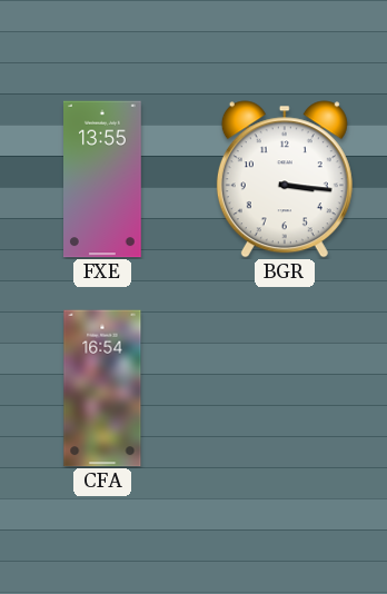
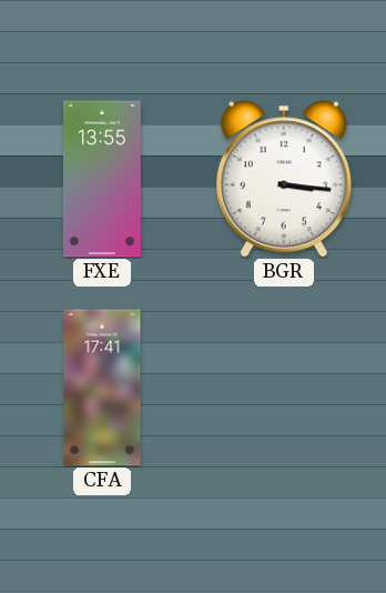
CFA: 16:54 -> 17:41 (102, 388)
